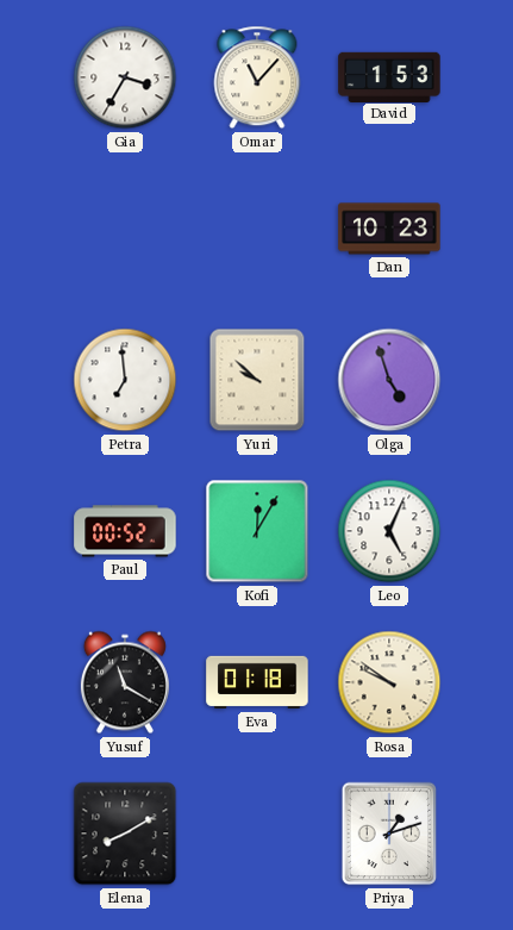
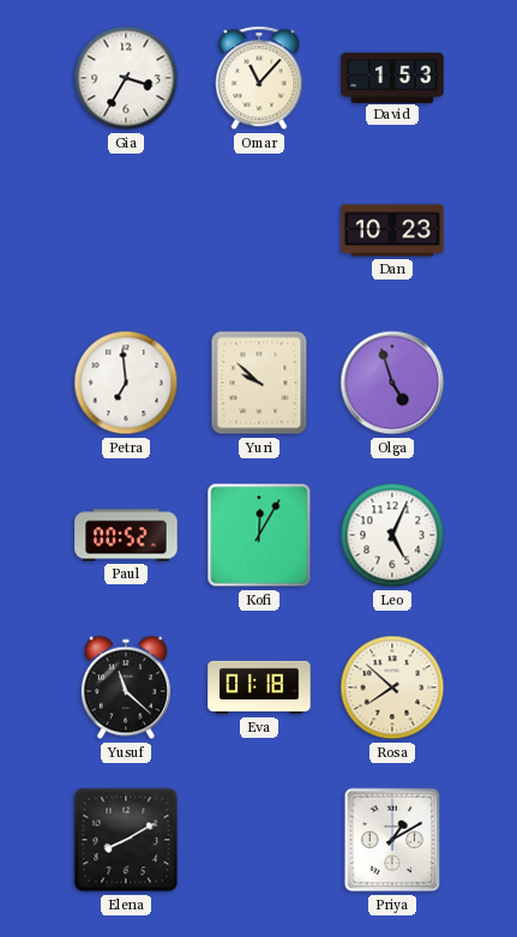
Yusuf: 11:20 -> 11:22 (126, 687)
Rosa: 9:51 -> 7:52 (392, 687)
Priya: 1:12 -> 1:10 (392, 840)
